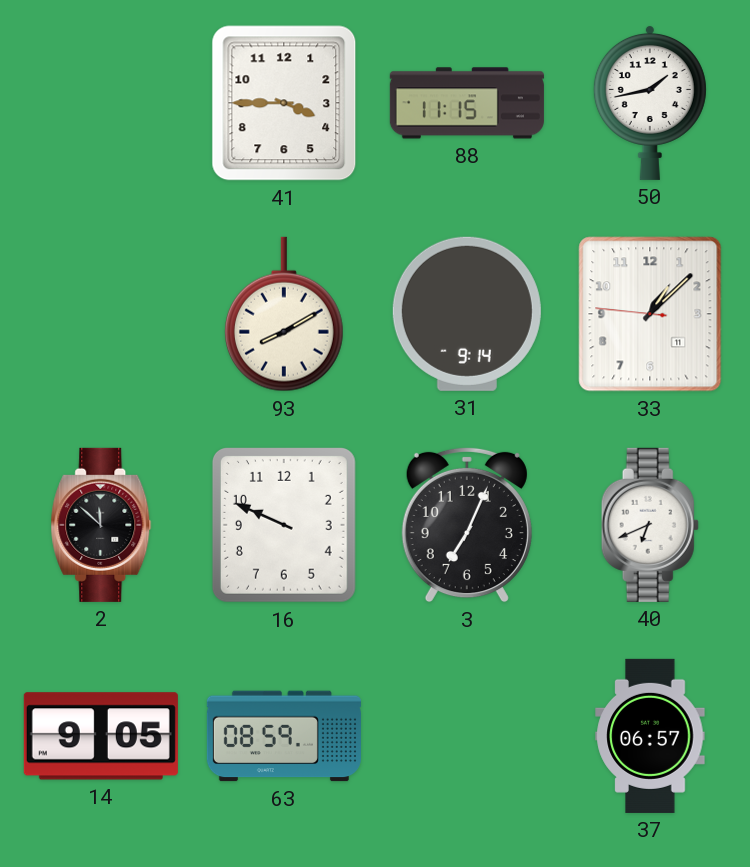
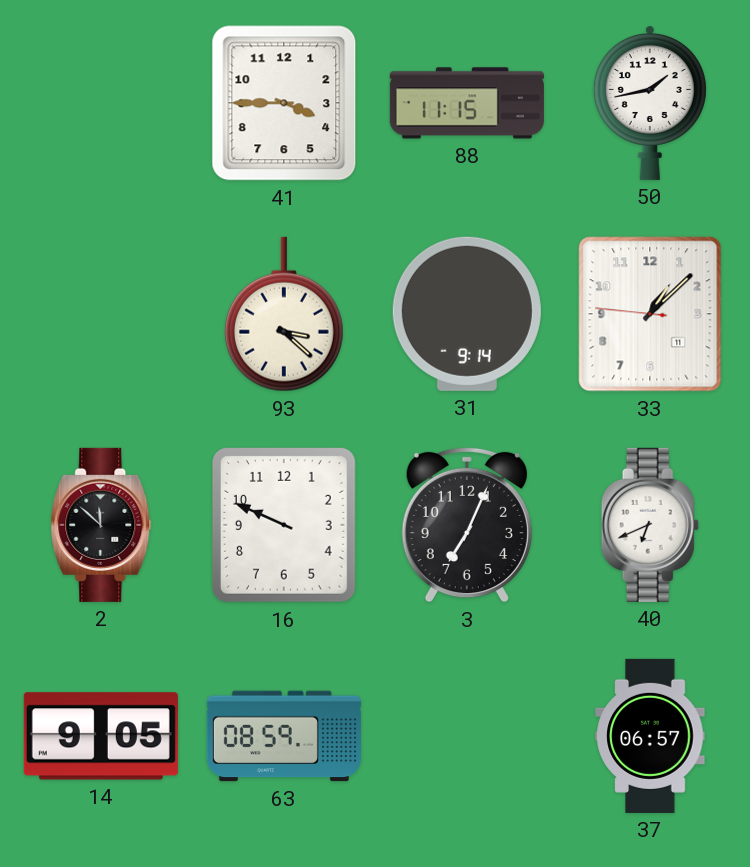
93: 8:10 -> 3:22 (284, 314)
